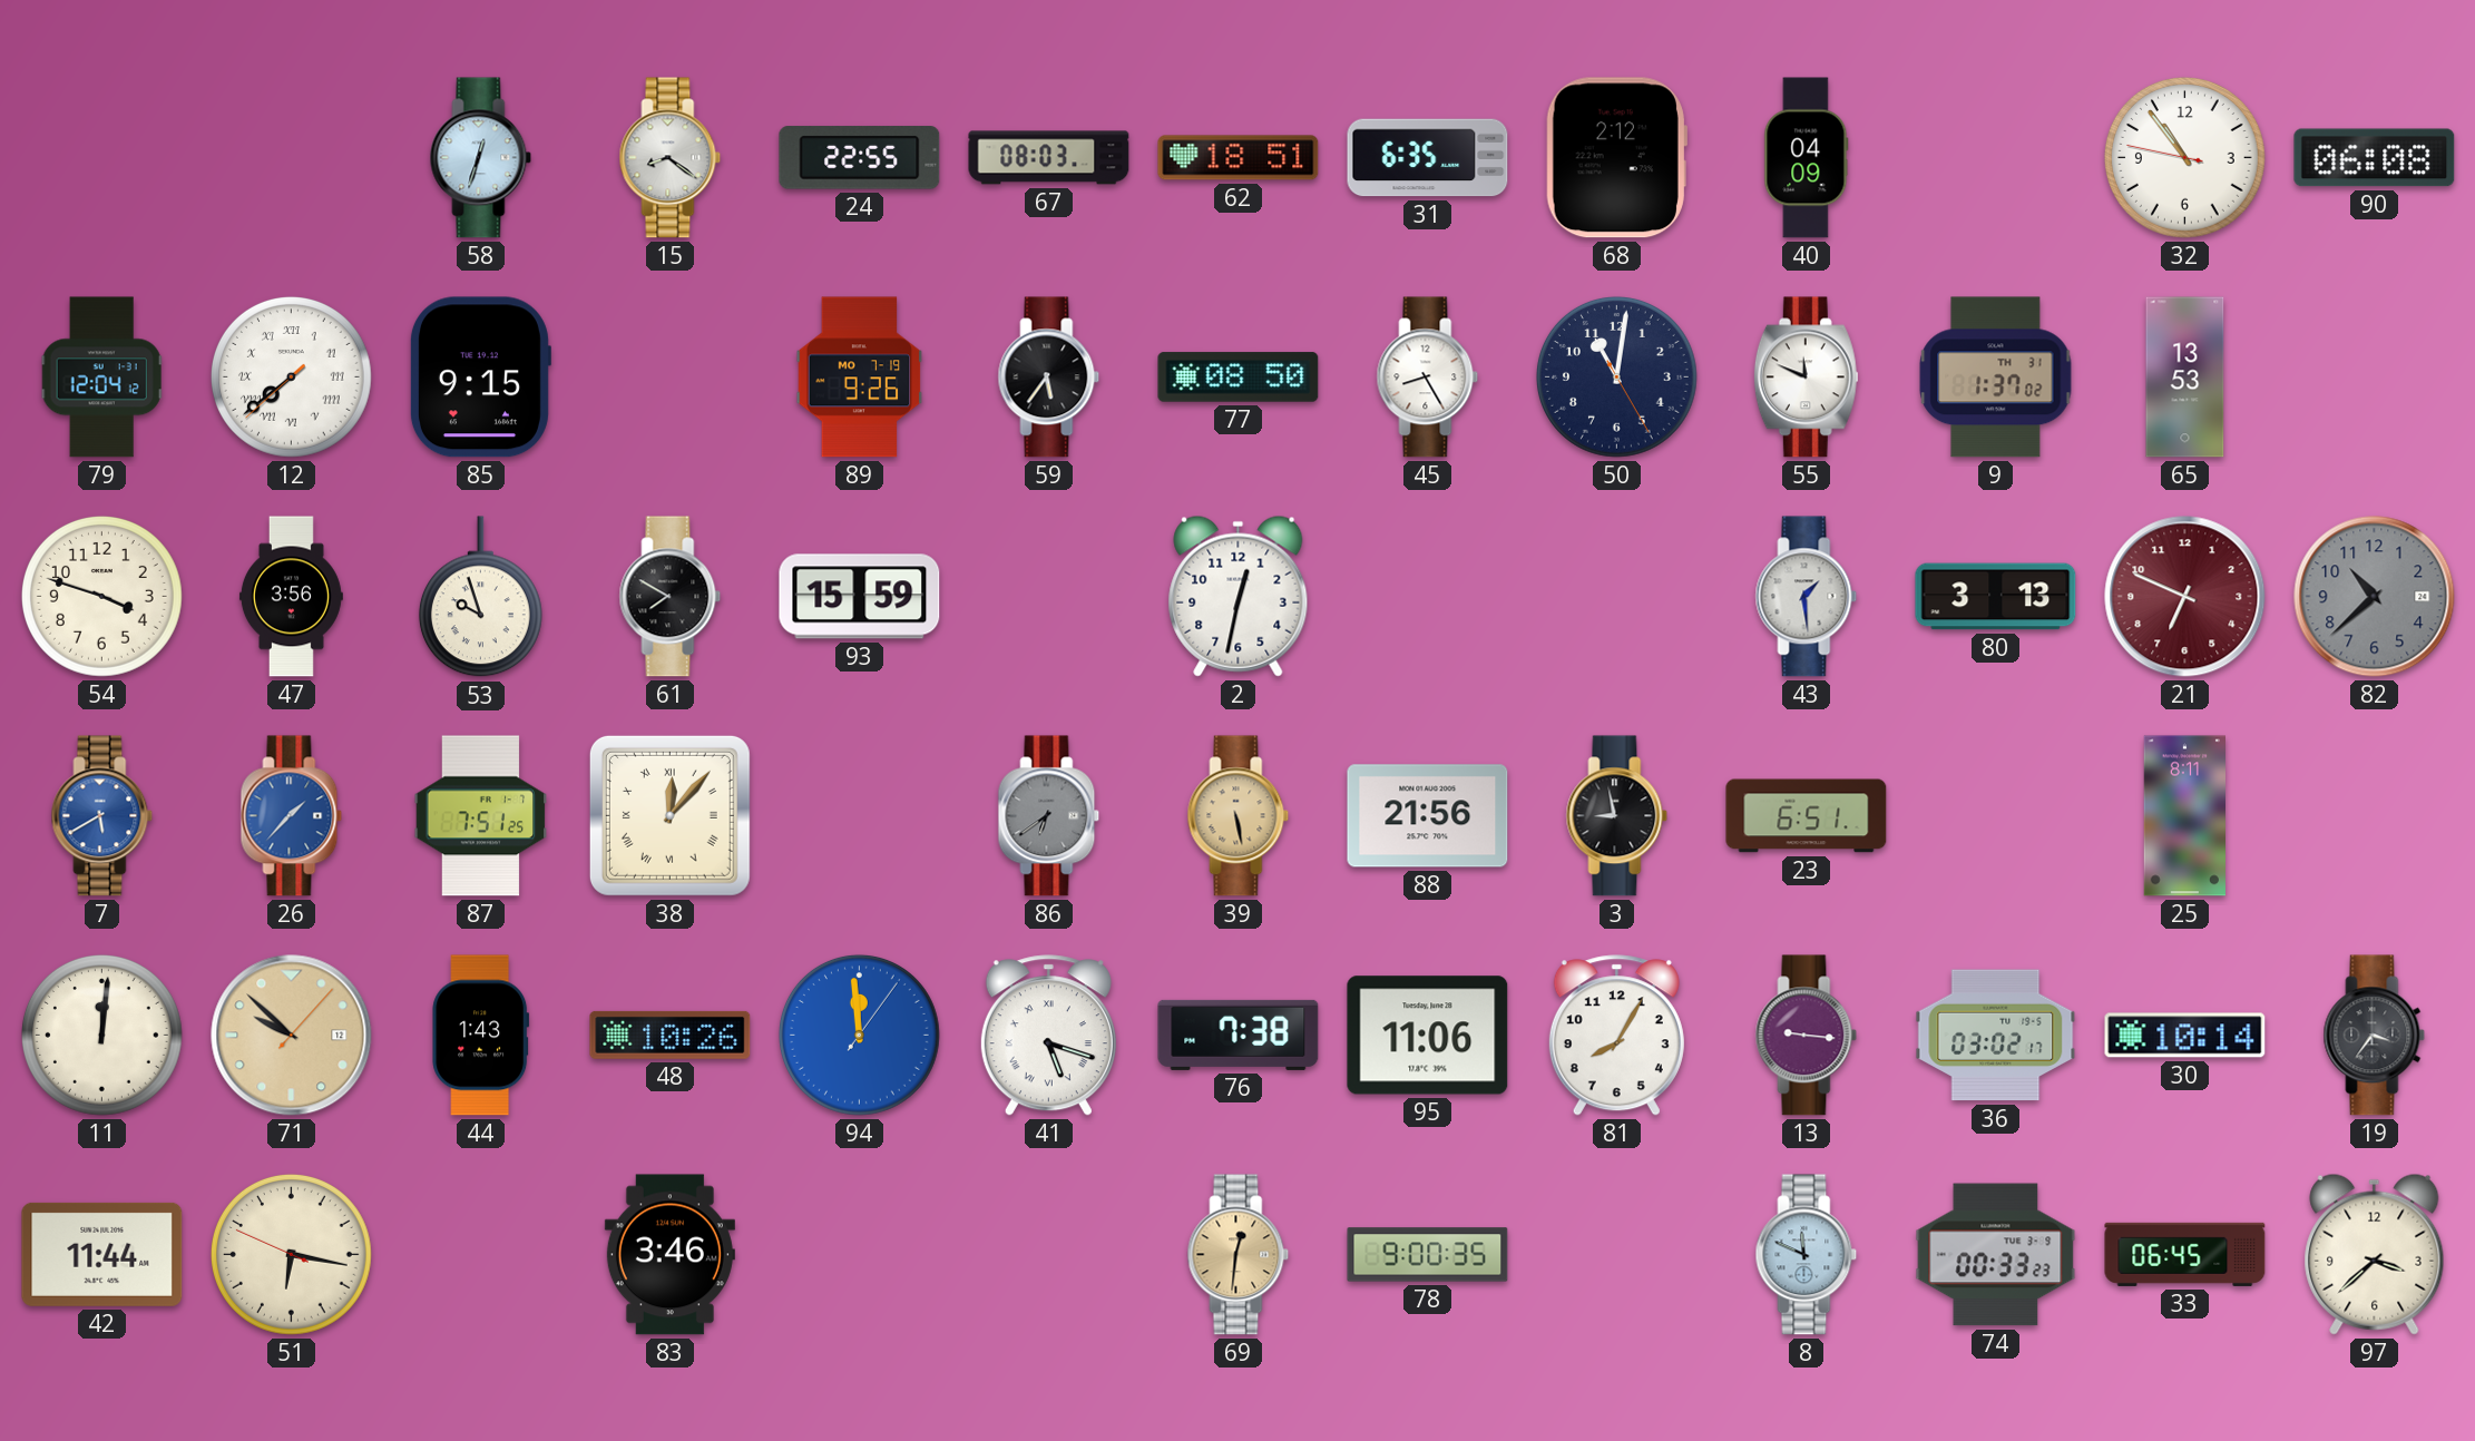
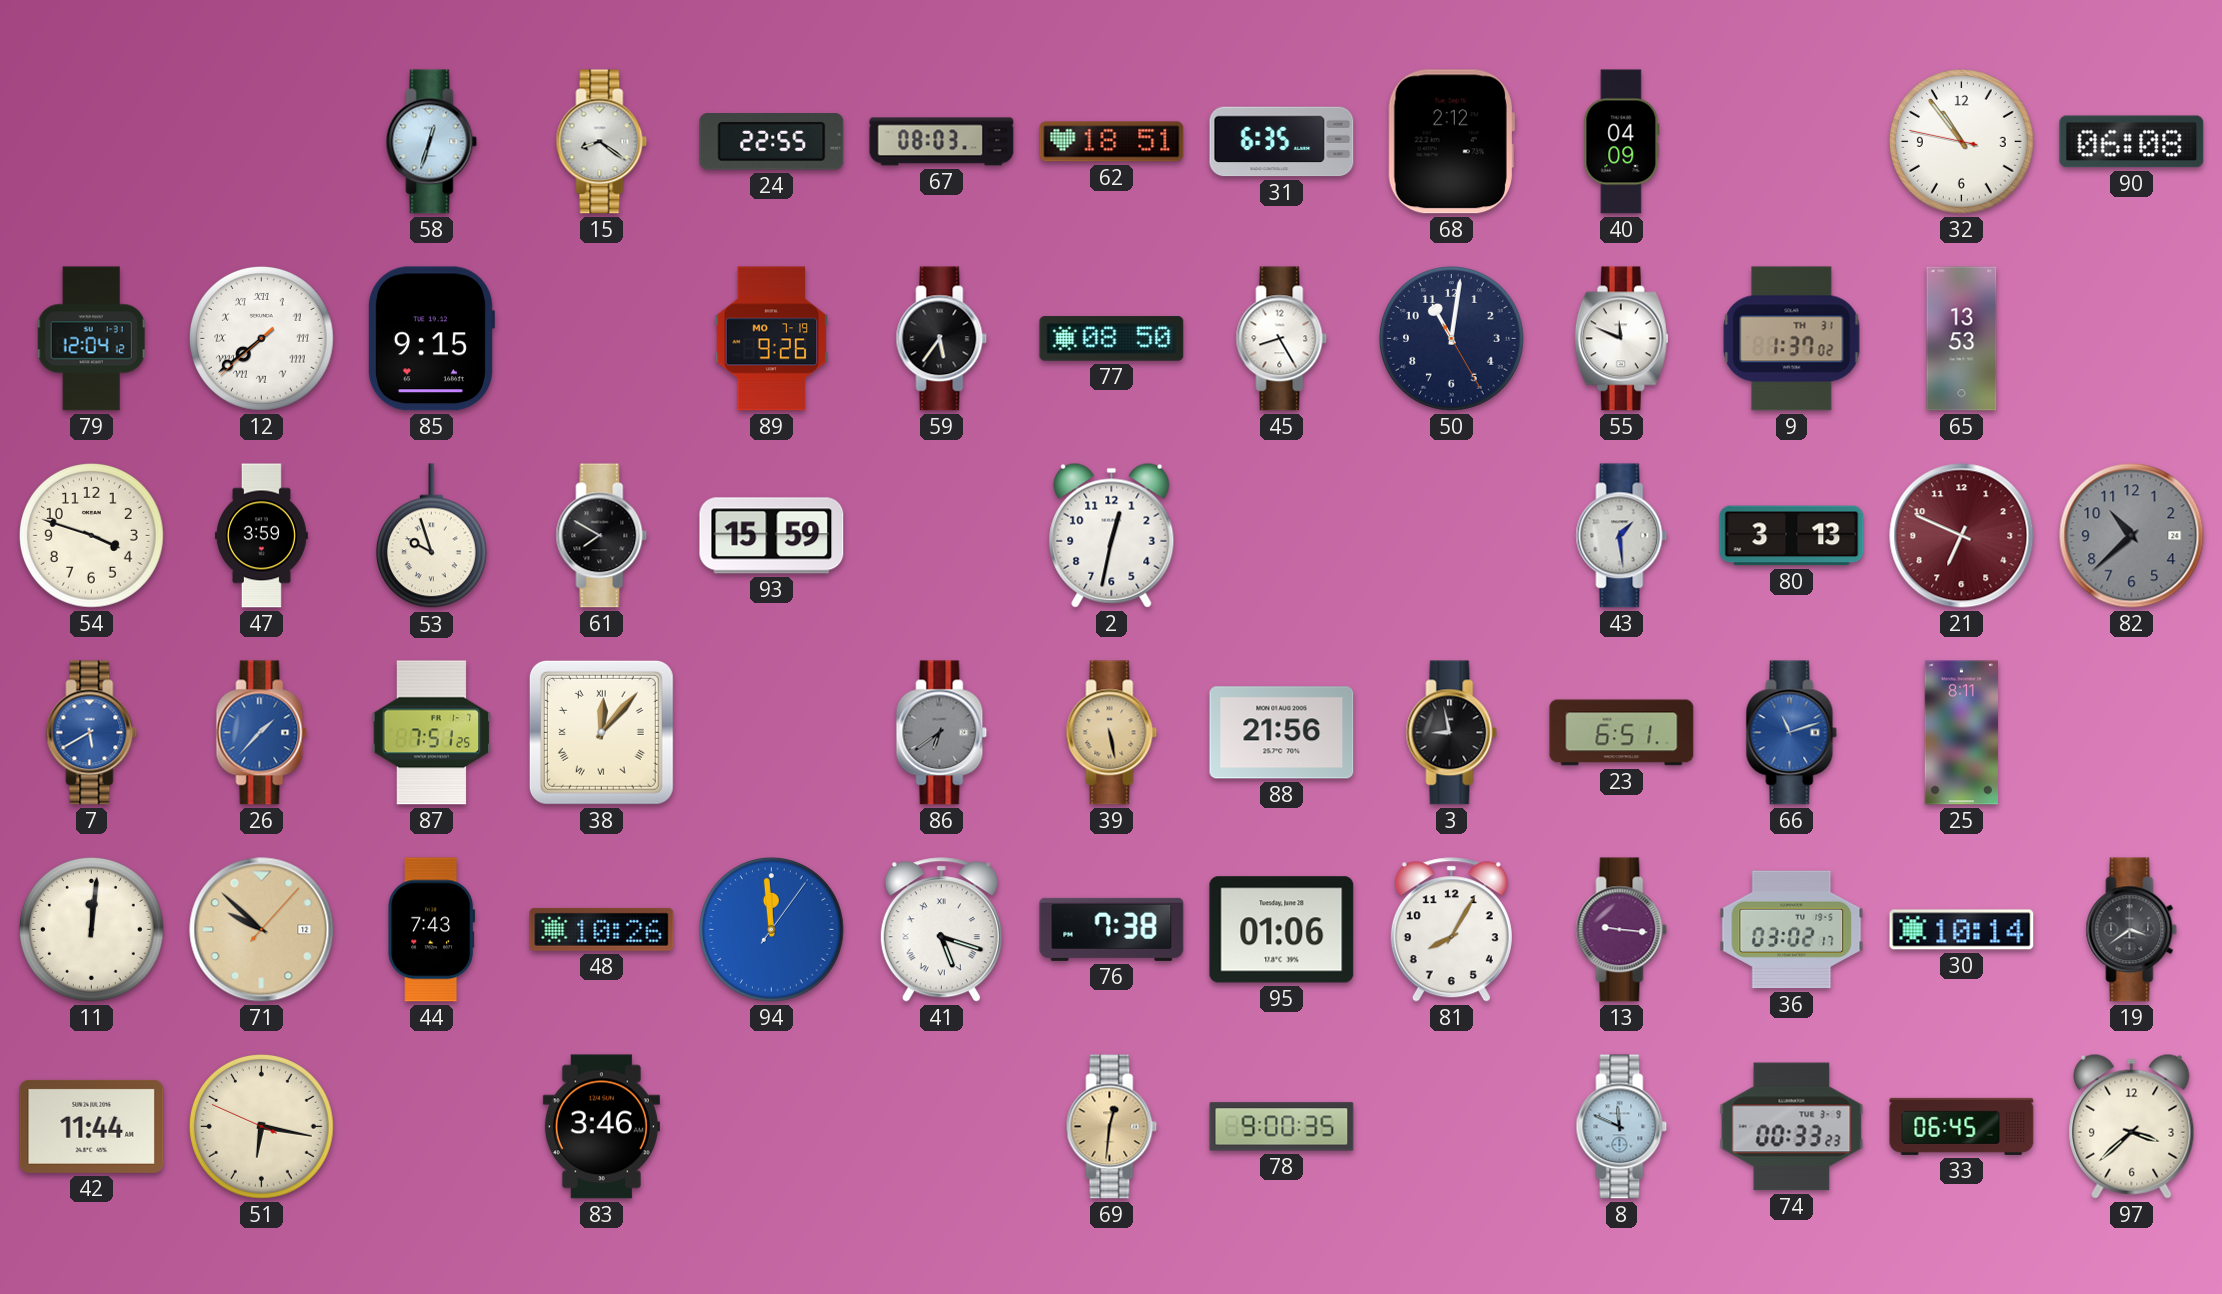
47: 3:56 -> 3:59 (261, 536)
66: none -> 11:12 (1792, 733)
44: 1:43 -> 7:43 (432, 930)
95: 11:06 -> 01:06 (1282, 930)
19: 3:36 -> 3:39 (2132, 930)
